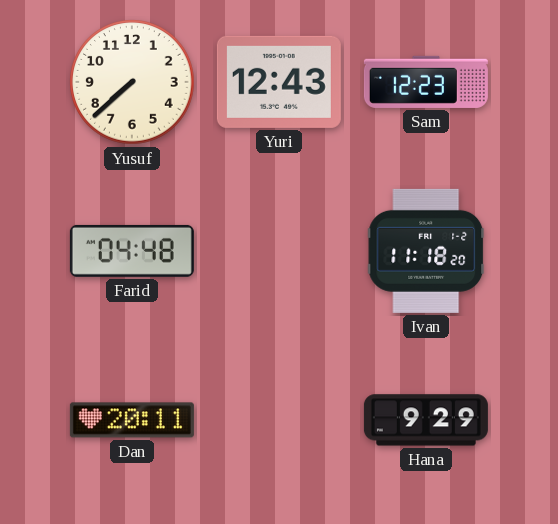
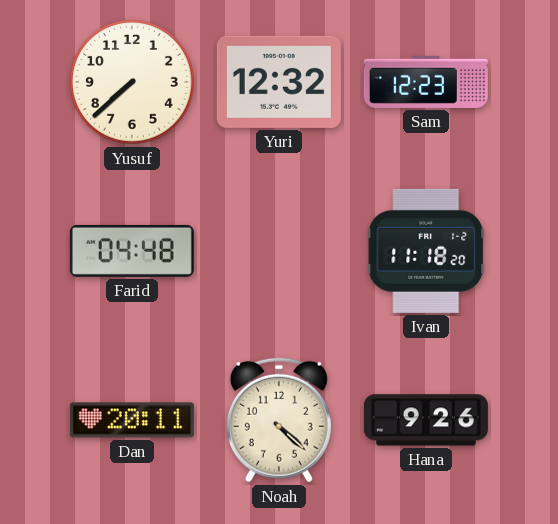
Yuri: 12:43 -> 12:32 (279, 82)
Noah: none -> 4:22 (279, 420)
Hana: 9:29 -> 9:26 (426, 420)
